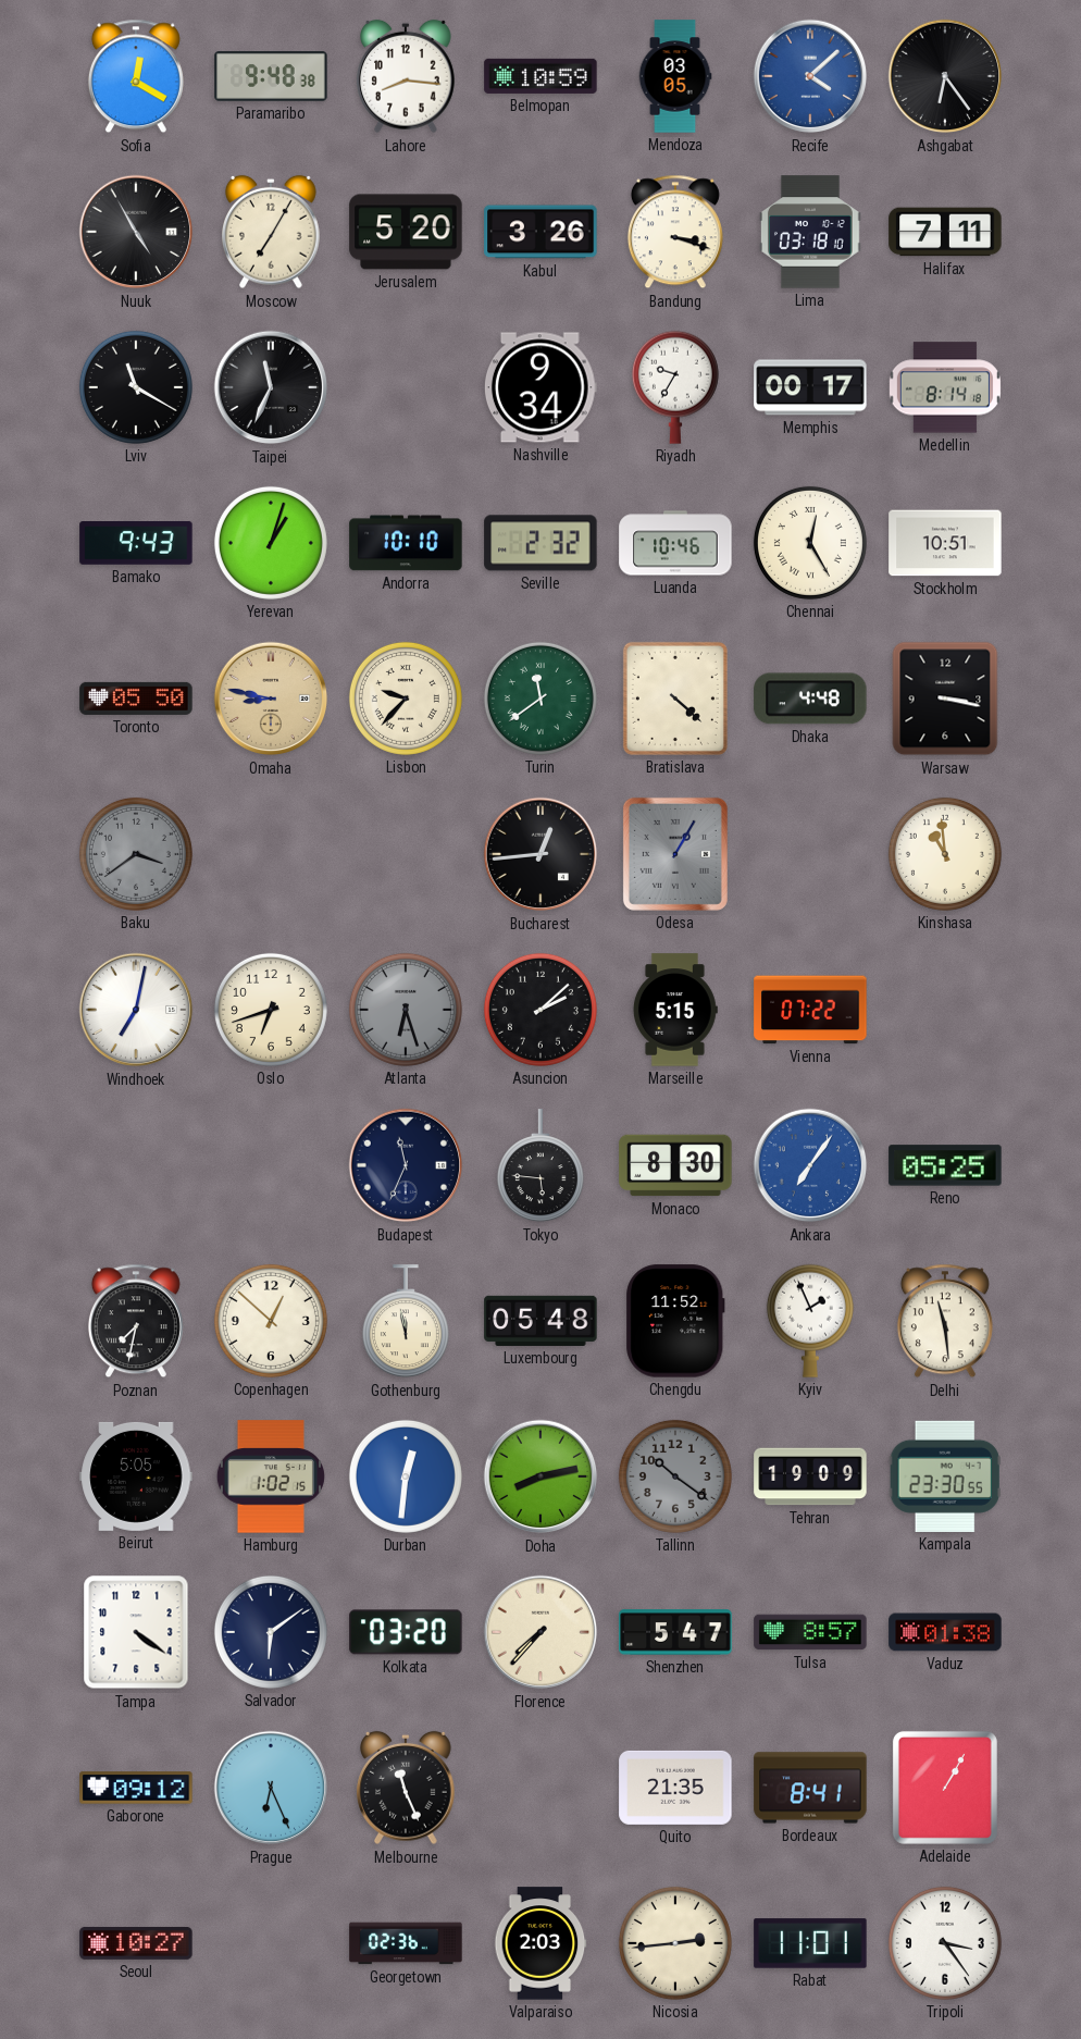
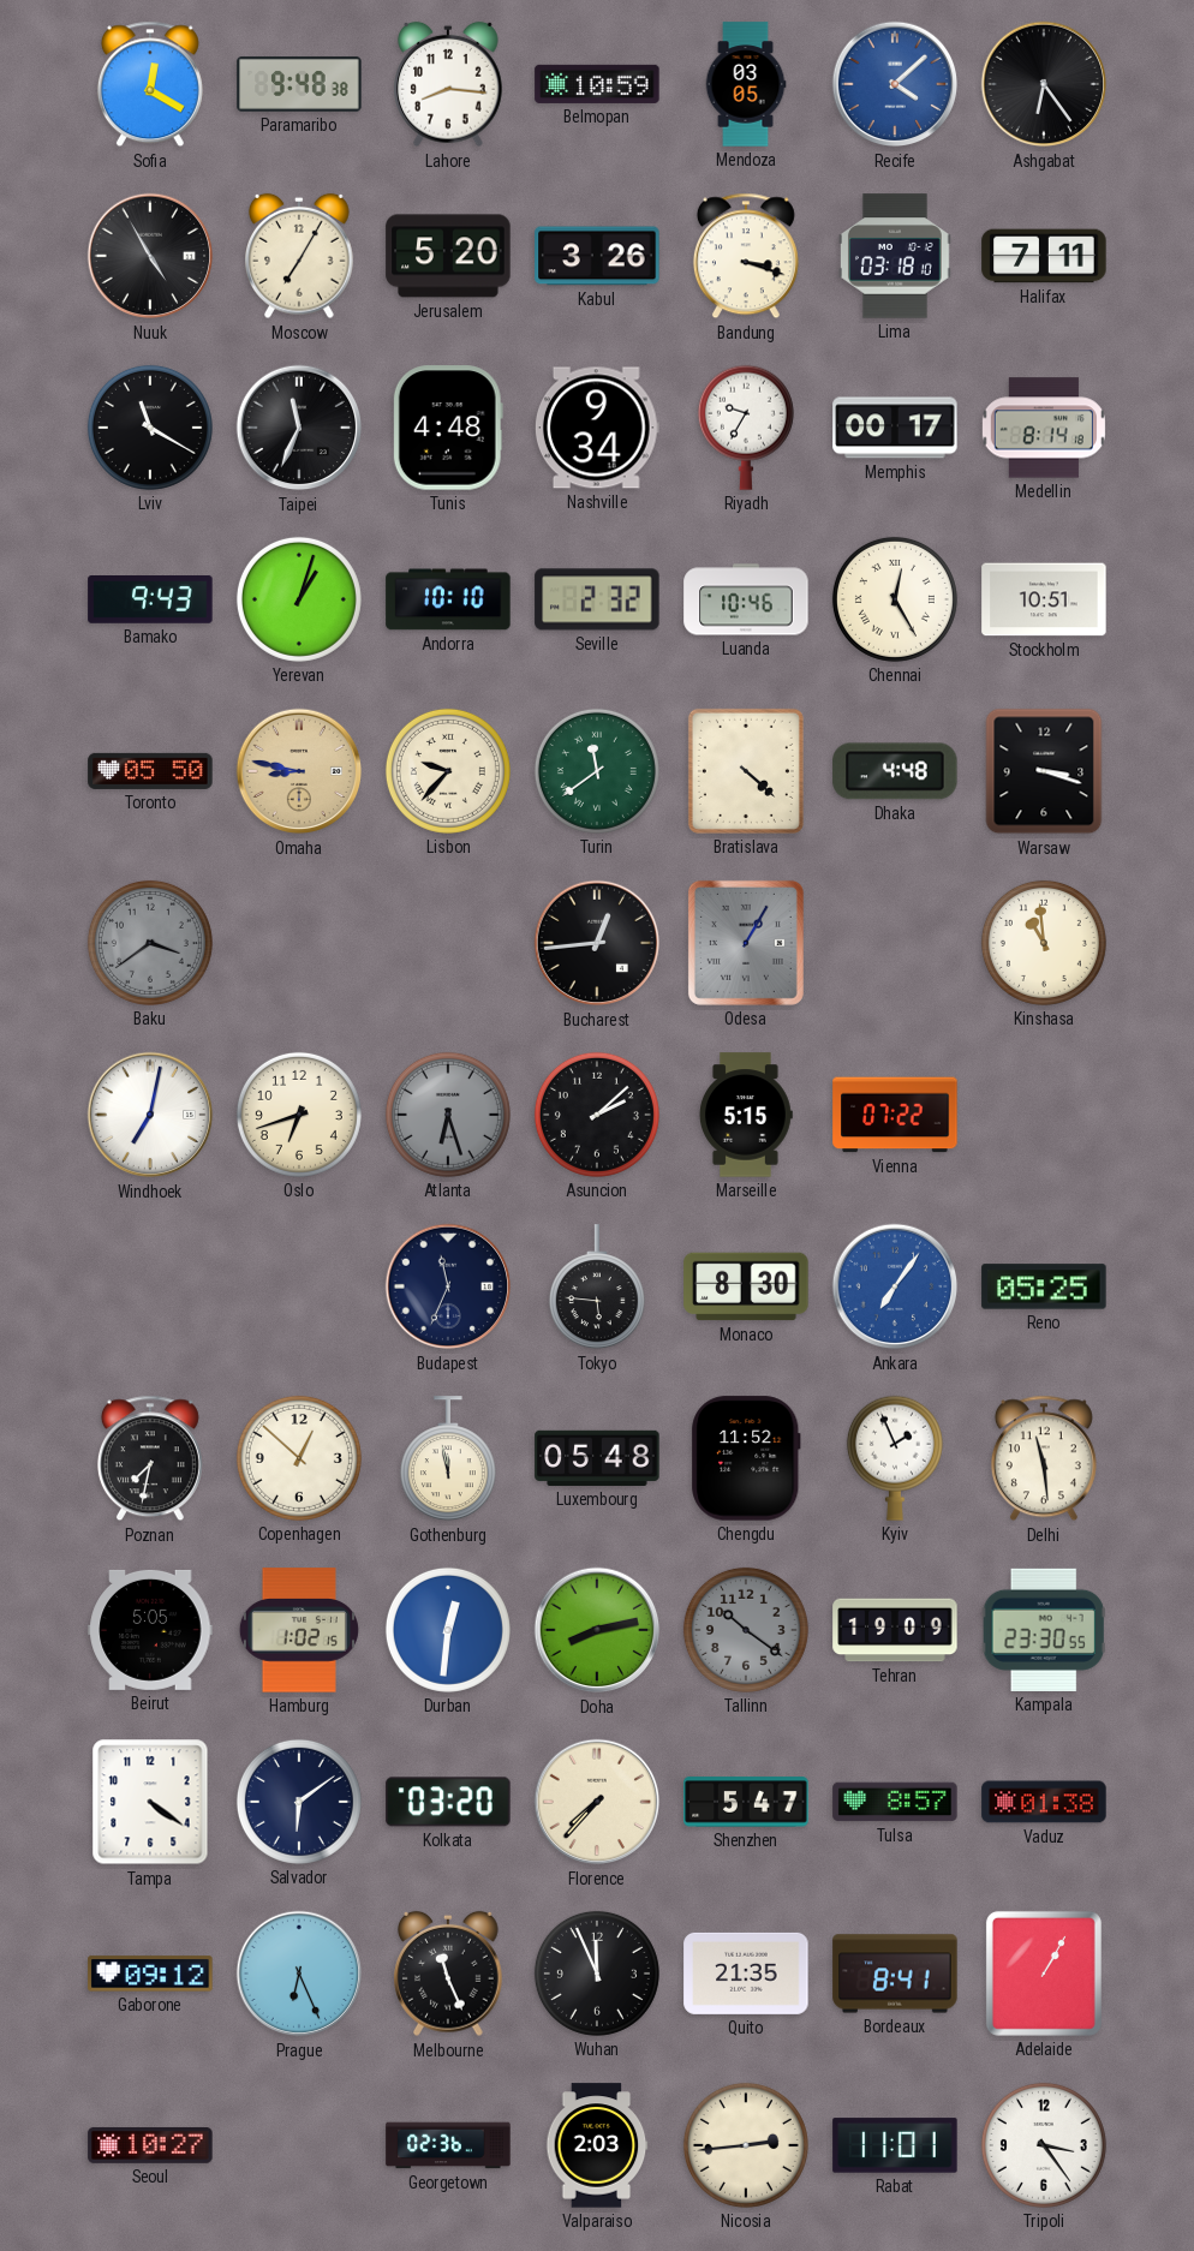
Tunis: none -> 4:48 (448, 428)
Warsaw: 3:17 -> 3:18 (1044, 771)
Wuhan: none -> 11:56 (597, 1974)
